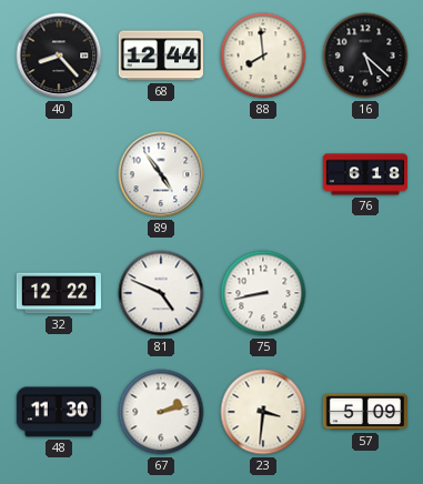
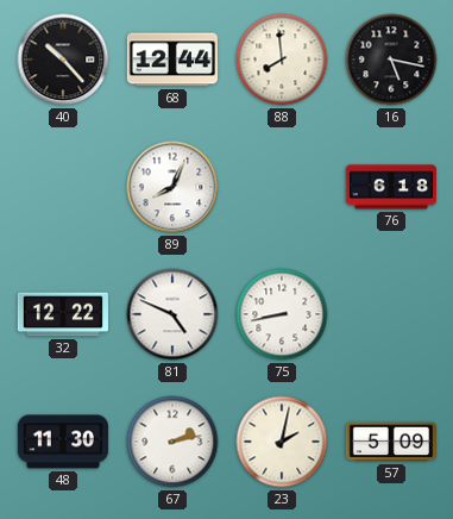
40: 8:23 -> 10:23 (63, 60)
16: 5:22 -> 5:17 (391, 60)
89: 4:54 -> 8:04 (172, 187)
23: 3:31 -> 2:02 (282, 442)
